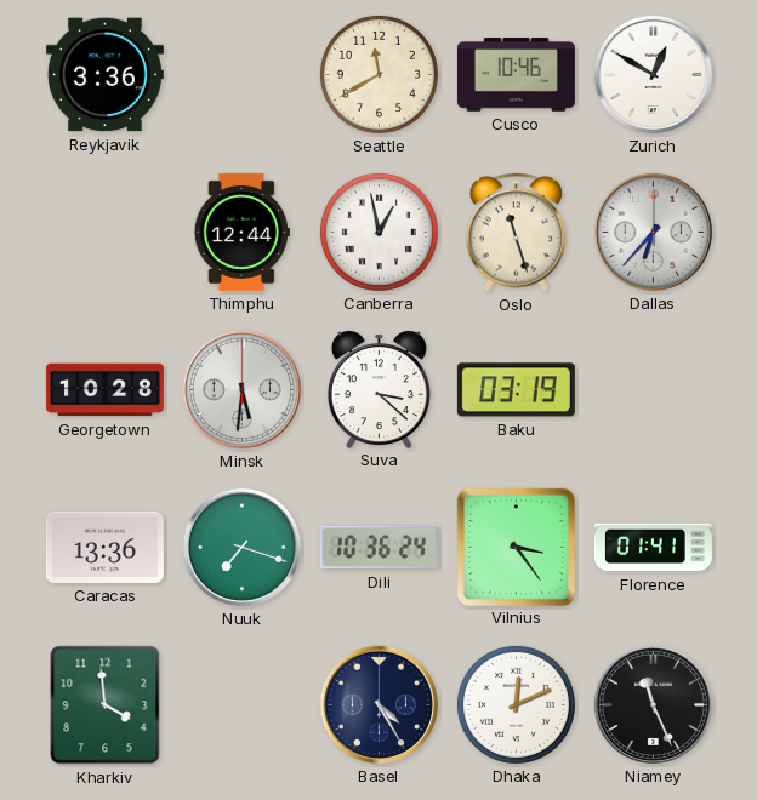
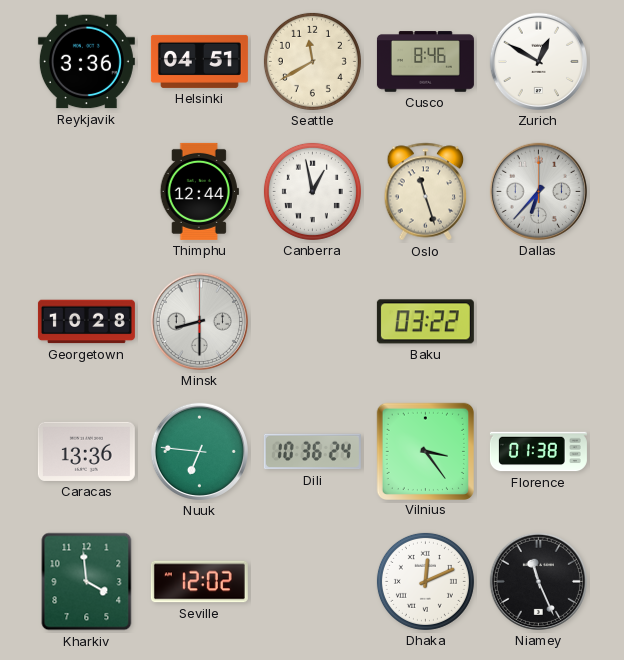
Helsinki: none -> 04:51 (199, 61)
Cusco: 10:46 -> 8:46 (425, 62)
Minsk: 5:31 -> 8:30 (199, 321)
Suva: 3:22 -> none (378, 389)
Baku: 03:19 -> 03:22 (425, 322)
Nuuk: 7:18 -> 6:46 (199, 451)
Florence: 01:41 -> 01:38 (538, 452)
Seville: none -> 12:02 (199, 582)
Basel: 4:25 -> none (378, 704)
